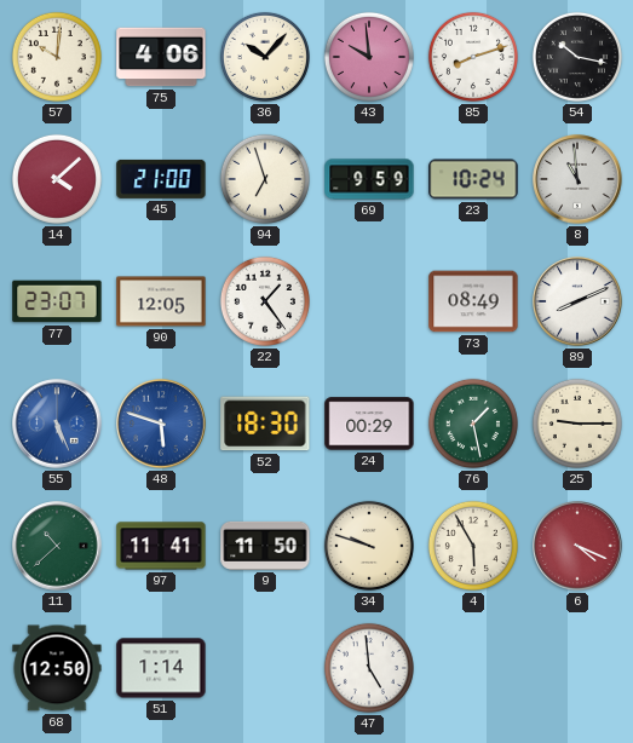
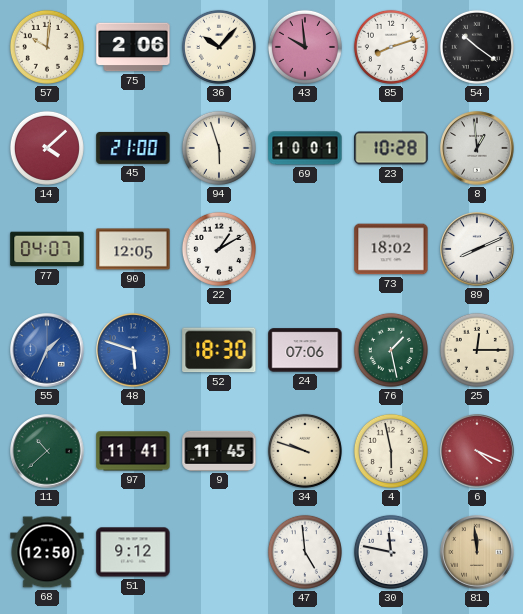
75: 4:06 -> 2:06 (133, 47)
54: 10:17 -> 10:21 (477, 47)
94: 6:57 -> 5:57 (219, 148)
69: 9:59 -> 10:01 (305, 148)
23: 10:24 -> 10:28 (391, 148)
8: 10:59 -> 12:59 (477, 148)
77: 23:07 -> 04:07 (47, 249)
22: 1:24 -> 1:10 (219, 249)
73: 08:49 -> 18:02 (391, 249)
55: 5:26 -> 1:34 (47, 350)
24: 00:29 -> 07:06 (305, 350)
25: 9:15 -> 12:15 (477, 350)
9: 11:50 -> 11:45 (219, 451)
4: 5:55 -> 5:58 (391, 451)
51: 1:14 -> 9:12 (133, 552)
30: none -> 11:47 (391, 552)
81: none -> 11:59 (477, 552)
